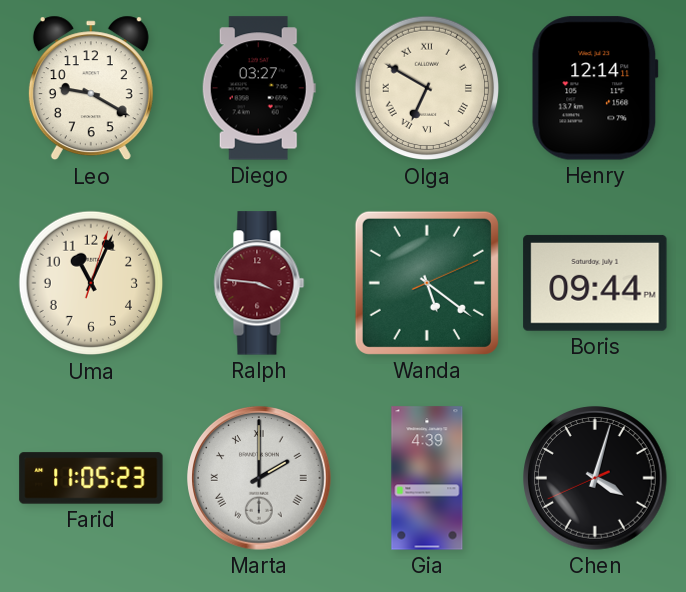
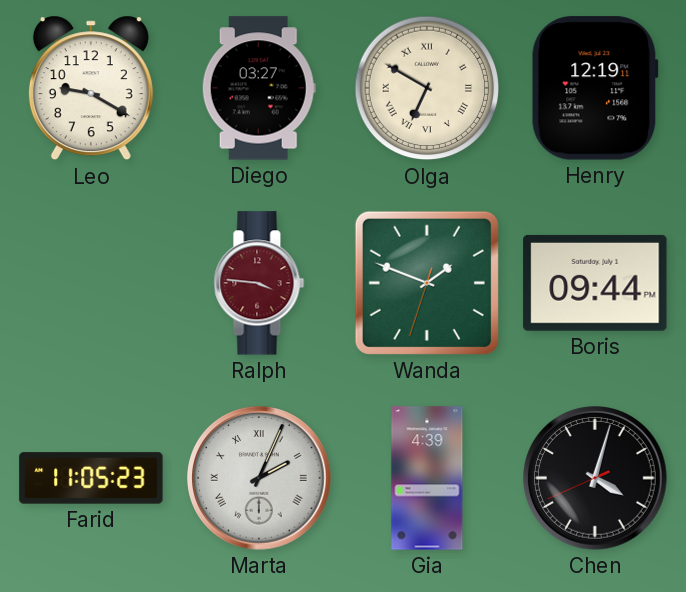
Henry: 12:14 -> 12:19 (595, 88)
Uma: 11:04 -> none (91, 283)
Wanda: 5:21 -> 1:48 (427, 283)
Marta: 2:00 -> 2:04 (259, 478)
